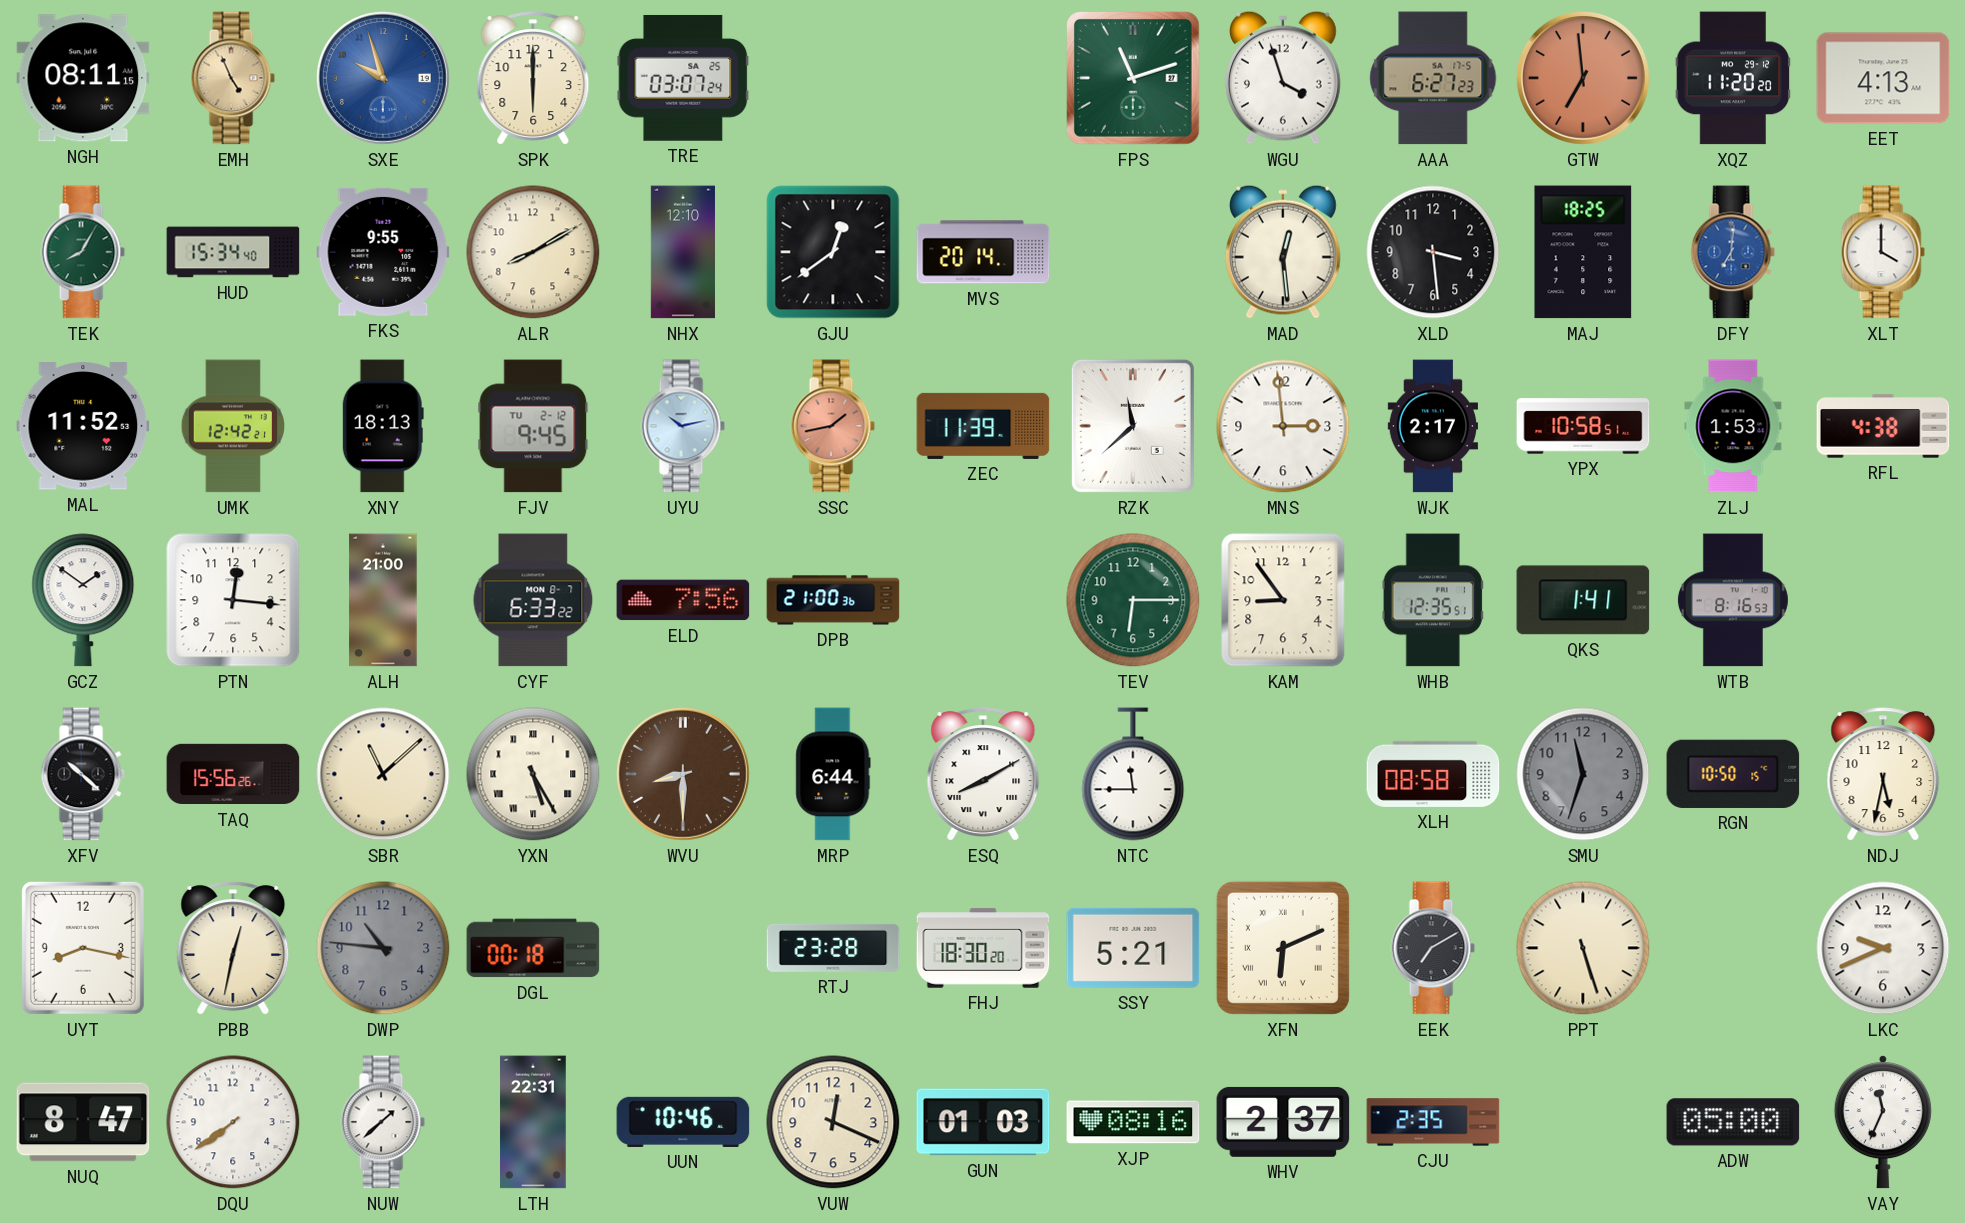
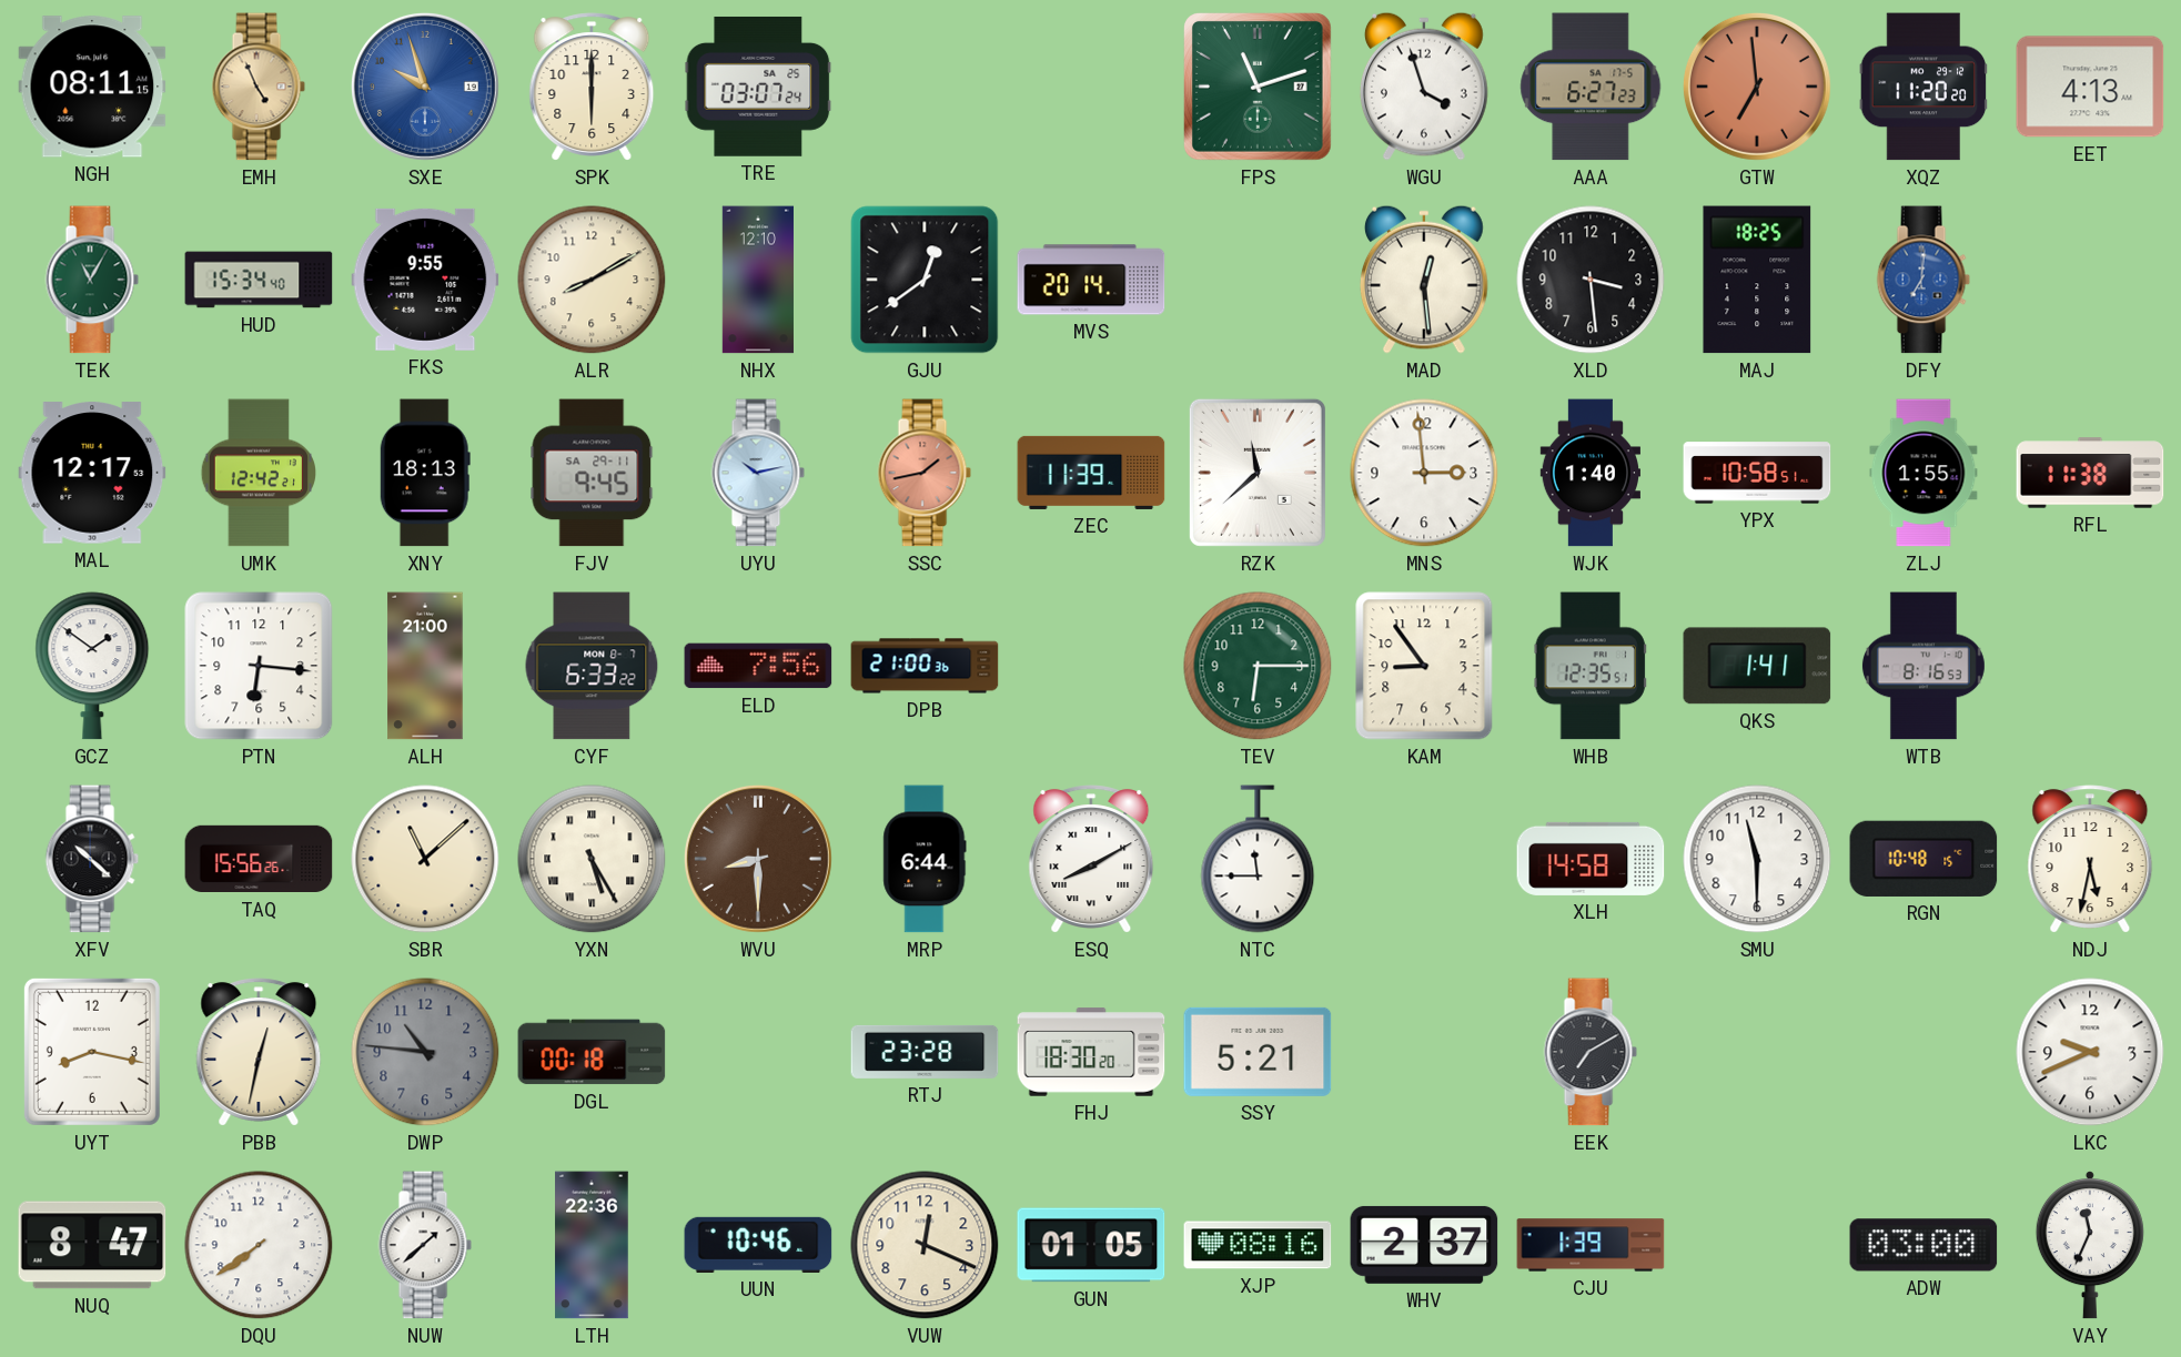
TEK: 8:05 -> 11:05 (92, 280)
XLT: 4:00 -> none (1883, 252)
MAL: 11:52 -> 12:17 (92, 473)
FJV date: TU 2-12 -> SA 29-11 (592, 473)
WJK: 2:17 -> 1:40 (1589, 473)
ZLJ: 1:53 -> 1:55 (1923, 473)
RFL: 4:38 -> 11:38 (2090, 473)
PTN: 12:16 -> 6:16 (259, 666)
XLH: 08:58 -> 14:58 (1591, 859)
SMU: 11:33 -> 11:30 (1757, 859)
SMU dial: grey -> white (1757, 859)
RGN: 10:50 -> 10:48 (1923, 859)
XFN: 6:11 -> none (1283, 948)
PPT: 5:27 -> none (1583, 948)
LTH: 22:31 -> 22:36 (592, 1245)
GUN: 01:03 -> 01:05 (1091, 1245)
CJU: 2:35 -> 1:39 (1591, 1245)
ADW: 05:00 -> 03:00 (1923, 1245)
